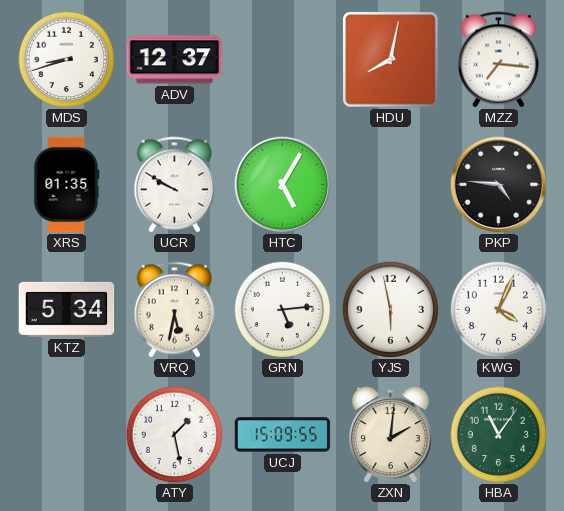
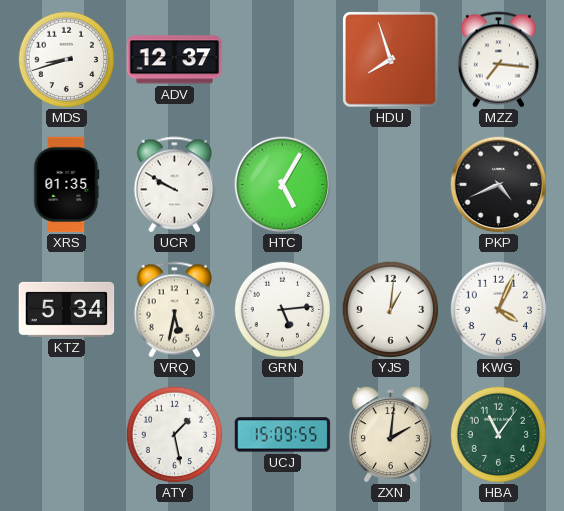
HDU: 8:02 -> 7:57 (391, 60)
PKP: 4:46 -> 4:41 (499, 185)
YJS: 5:58 -> 1:01 (390, 309)
